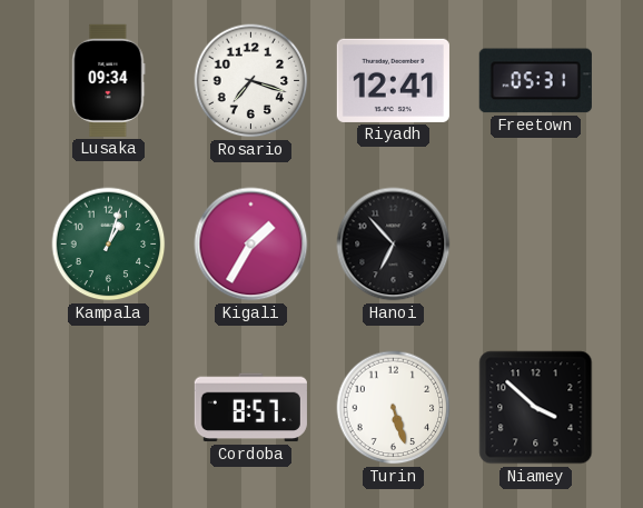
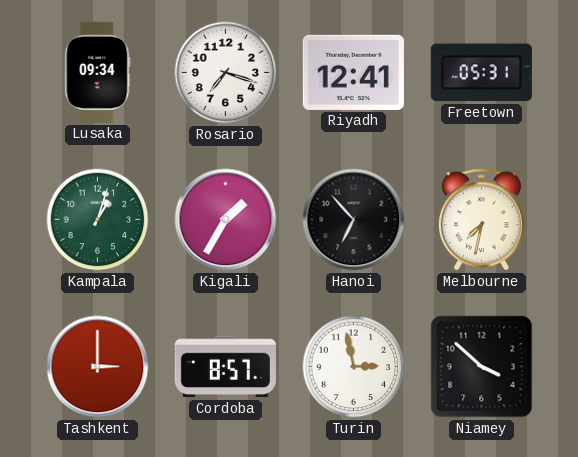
Melbourne: none -> 7:32 (481, 220)
Tashkent: none -> 3:00 (98, 367)
Turin: 5:27 -> 2:58 (354, 367)
